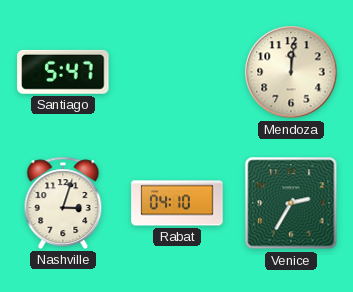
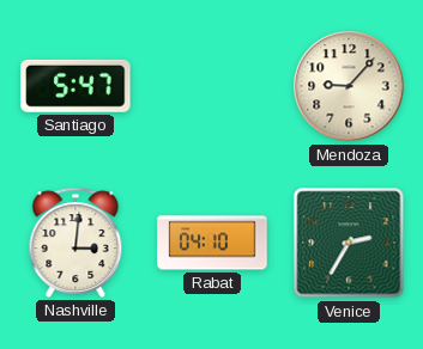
Mendoza: 12:01 -> 9:07 (349, 86)
Nashville: 3:03 -> 3:01 (75, 243)
